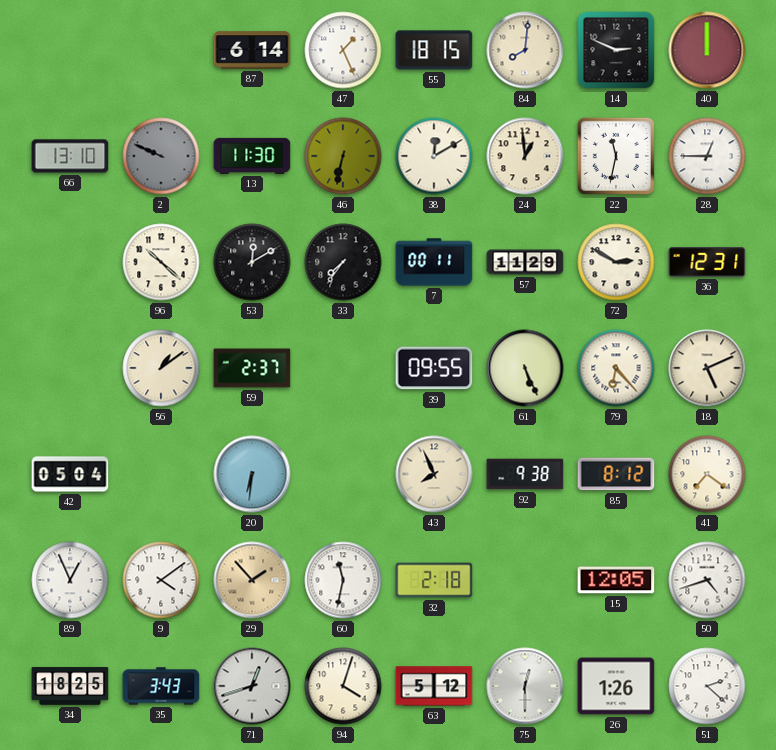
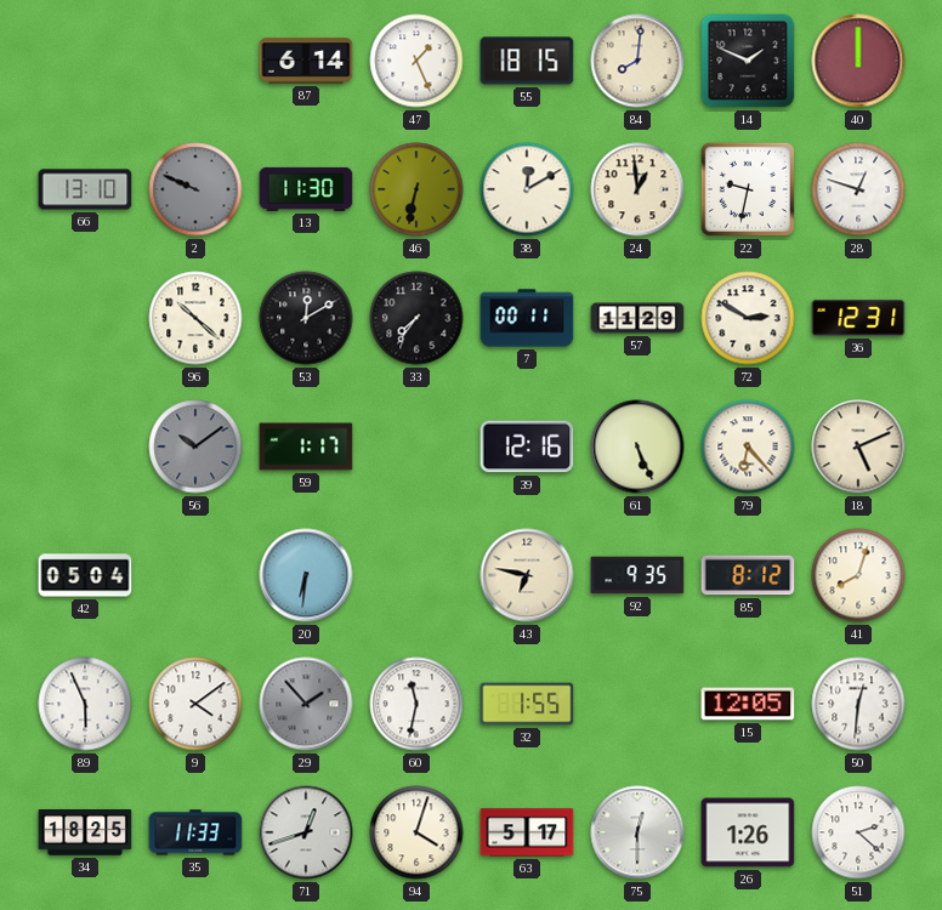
14: 2:49 -> 1:49 (748, 61)
22: 11:32 -> 9:32 (748, 189)
28: 12:45 -> 12:48 (858, 189)
56: 1:09 -> 10:09 (195, 447)
56 dial: cream -> grey (195, 447)
59: 2:37 -> 1:17 (306, 447)
39: 09:55 -> 12:16 (527, 447)
43: 7:56 -> 6:47 (527, 575)
92: 9:38 -> 9:35 (637, 575)
41: 7:21 -> 8:03 (858, 575)
89: 12:56 -> 5:56 (85, 704)
29 dial: champagne -> grey (306, 704)
32: 2:18 -> 1:55 (527, 704)
50: 4:42 -> 12:31 (858, 704)
35: 3:43 -> 11:33 (195, 832)
63: 5:12 -> 5:17 (527, 832)
